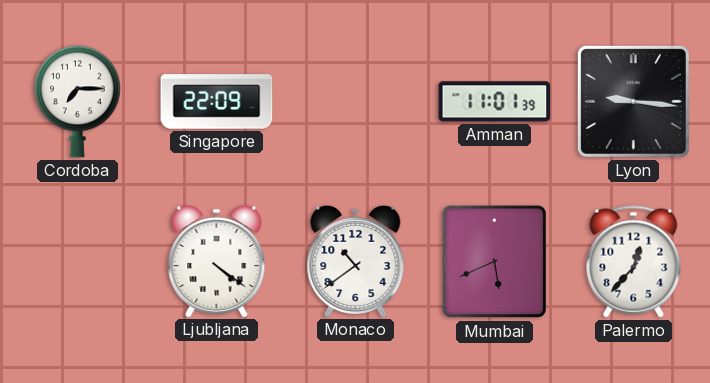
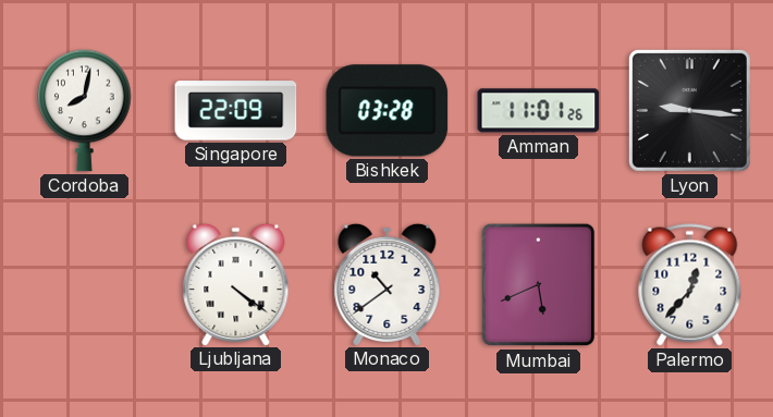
Cordoba: 7:15 -> 8:02 (85, 110)
Bishkek: none -> 03:28 (388, 111)
Amman: 11:01:39 -> 11:01:26 (539, 111)
